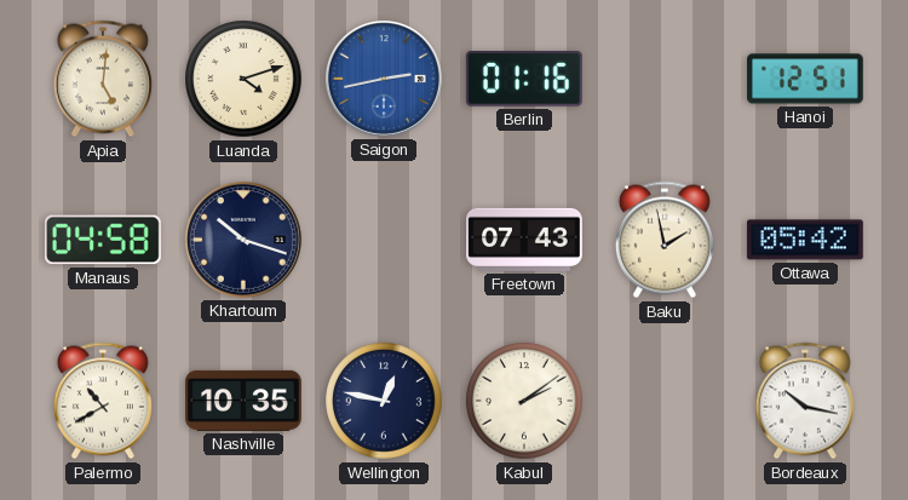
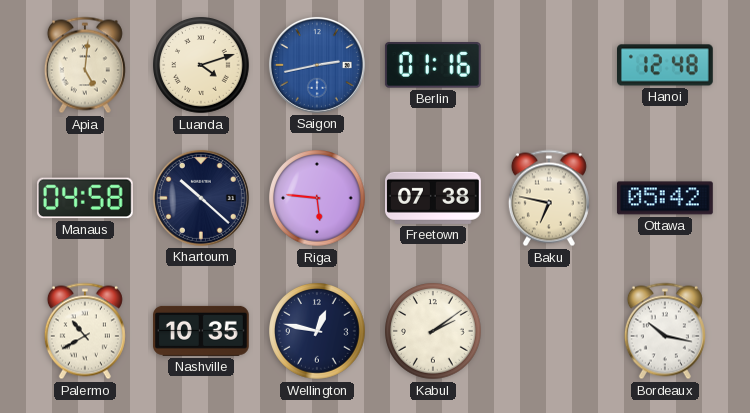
Hanoi: 12:51 -> 12:48 (666, 65)
Khartoum: 10:18 -> 10:22 (201, 198)
Riga: none -> 5:46 (317, 198)
Freetown: 07:43 -> 07:38 (434, 198)
Baku: 1:58 -> 6:47 (549, 198)
